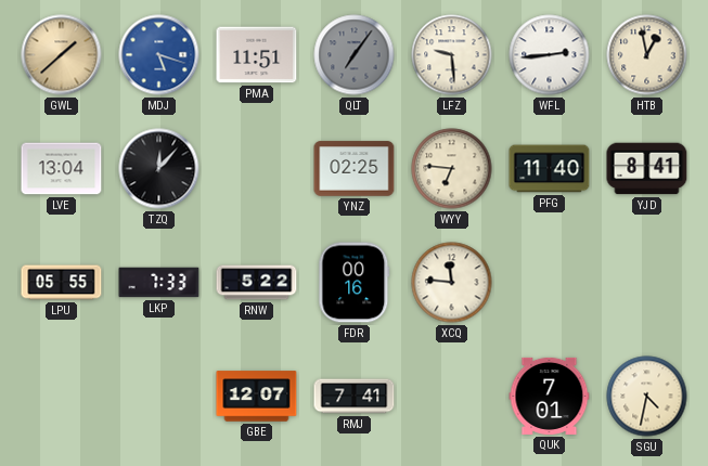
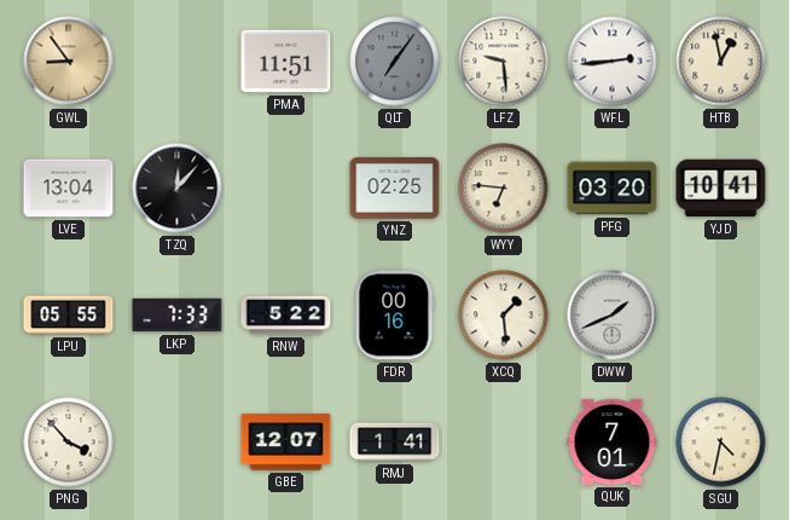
GWL: 1:38 -> 8:54 (69, 62)
MDJ: 5:18 -> none (159, 55)
PFG: 11:40 -> 03:20 (613, 189)
YJD: 8:41 -> 10:41 (721, 189)
XCQ: 11:46 -> 1:29 (504, 316)
DWW: none -> 1:41 (613, 316)
PNG: none -> 3:53 (69, 443)
RMJ: 7:41 -> 1:41 (395, 443)
